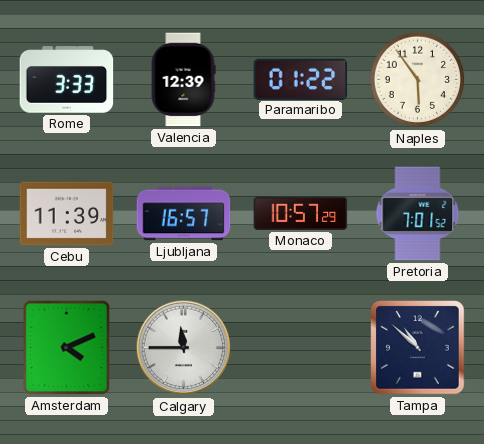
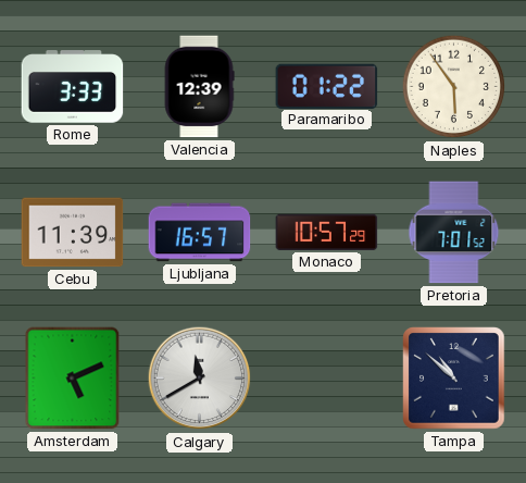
Amsterdam: 4:11 -> 5:11 (73, 379)
Calgary: 11:45 -> 11:40 (200, 379)
